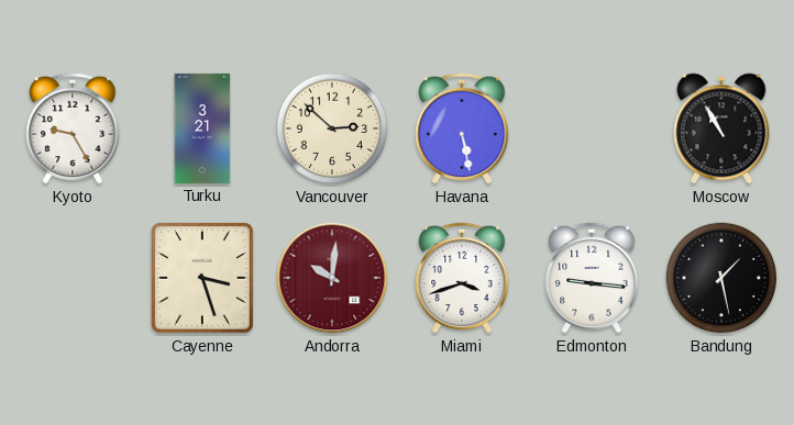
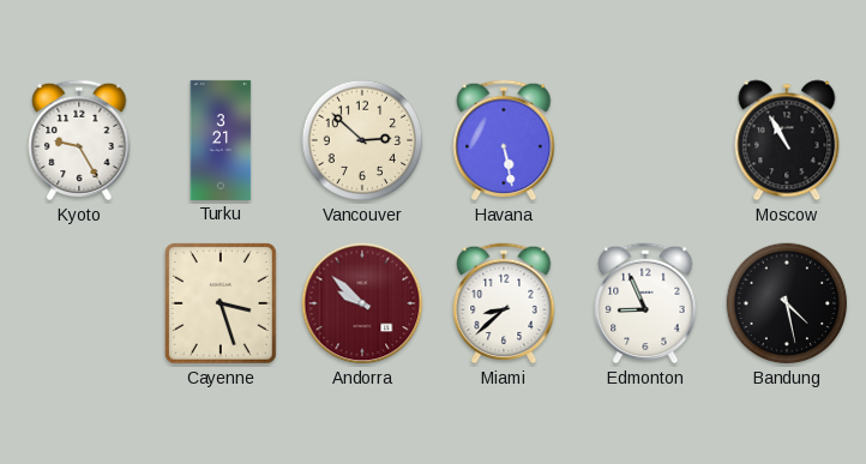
Andorra: 10:01 -> 9:52 (362, 303)
Miami: 3:42 -> 8:38 (504, 303)
Edmonton: 9:16 -> 8:56 (645, 303)
Bandung: 1:28 -> 4:28 (787, 303)
